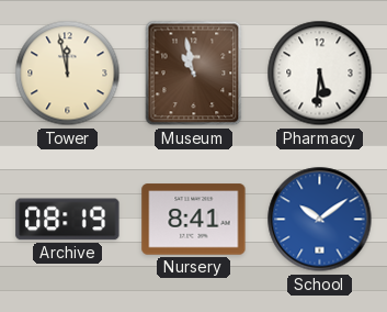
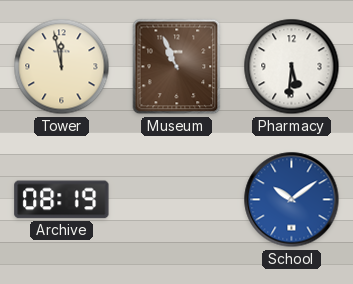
Museum: 10:58 -> 10:56 (177, 67)
Nursery: 8:41 -> none (194, 220)
